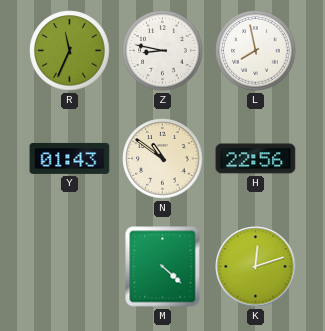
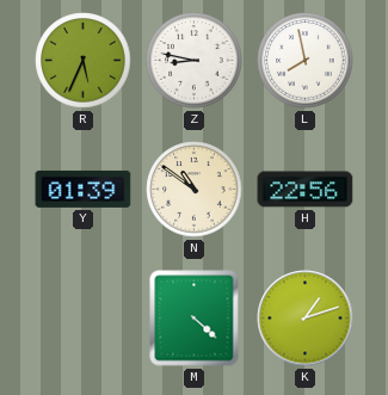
R: 11:34 -> 5:34 (84, 61)
Y: 01:43 -> 01:39 (84, 189)
K: 12:12 -> 1:12 (306, 319)
